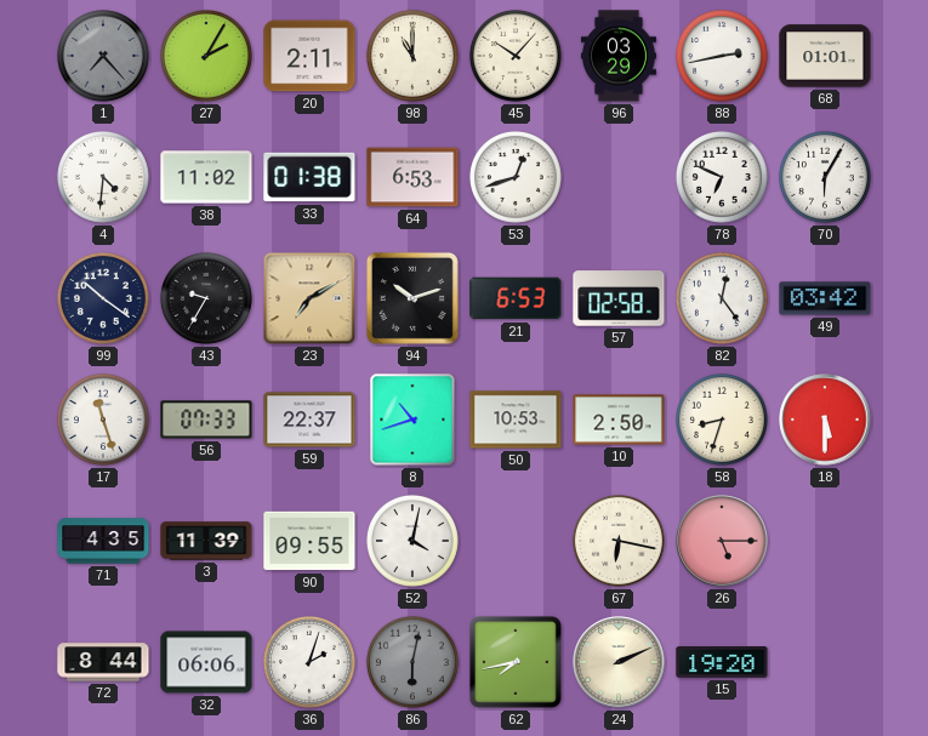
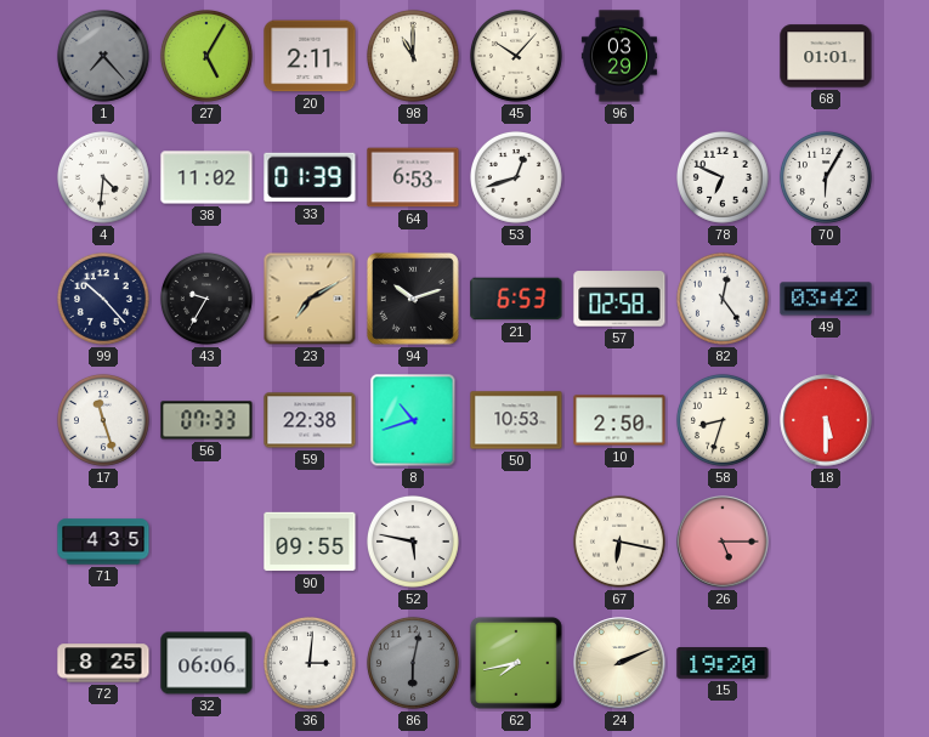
27: 2:05 -> 5:05 (206, 56)
88: 2:43 -> none (722, 56)
33: 01:38 -> 01:39 (310, 177)
99: 10:21 -> 10:23 (103, 299)
59: 22:37 -> 22:38 (310, 420)
3: 11:39 -> none (206, 541)
52: 4:02 -> 5:47 (413, 542)
72: 8:44 -> 8:25 (103, 663)
36: 2:03 -> 3:01 (310, 663)
